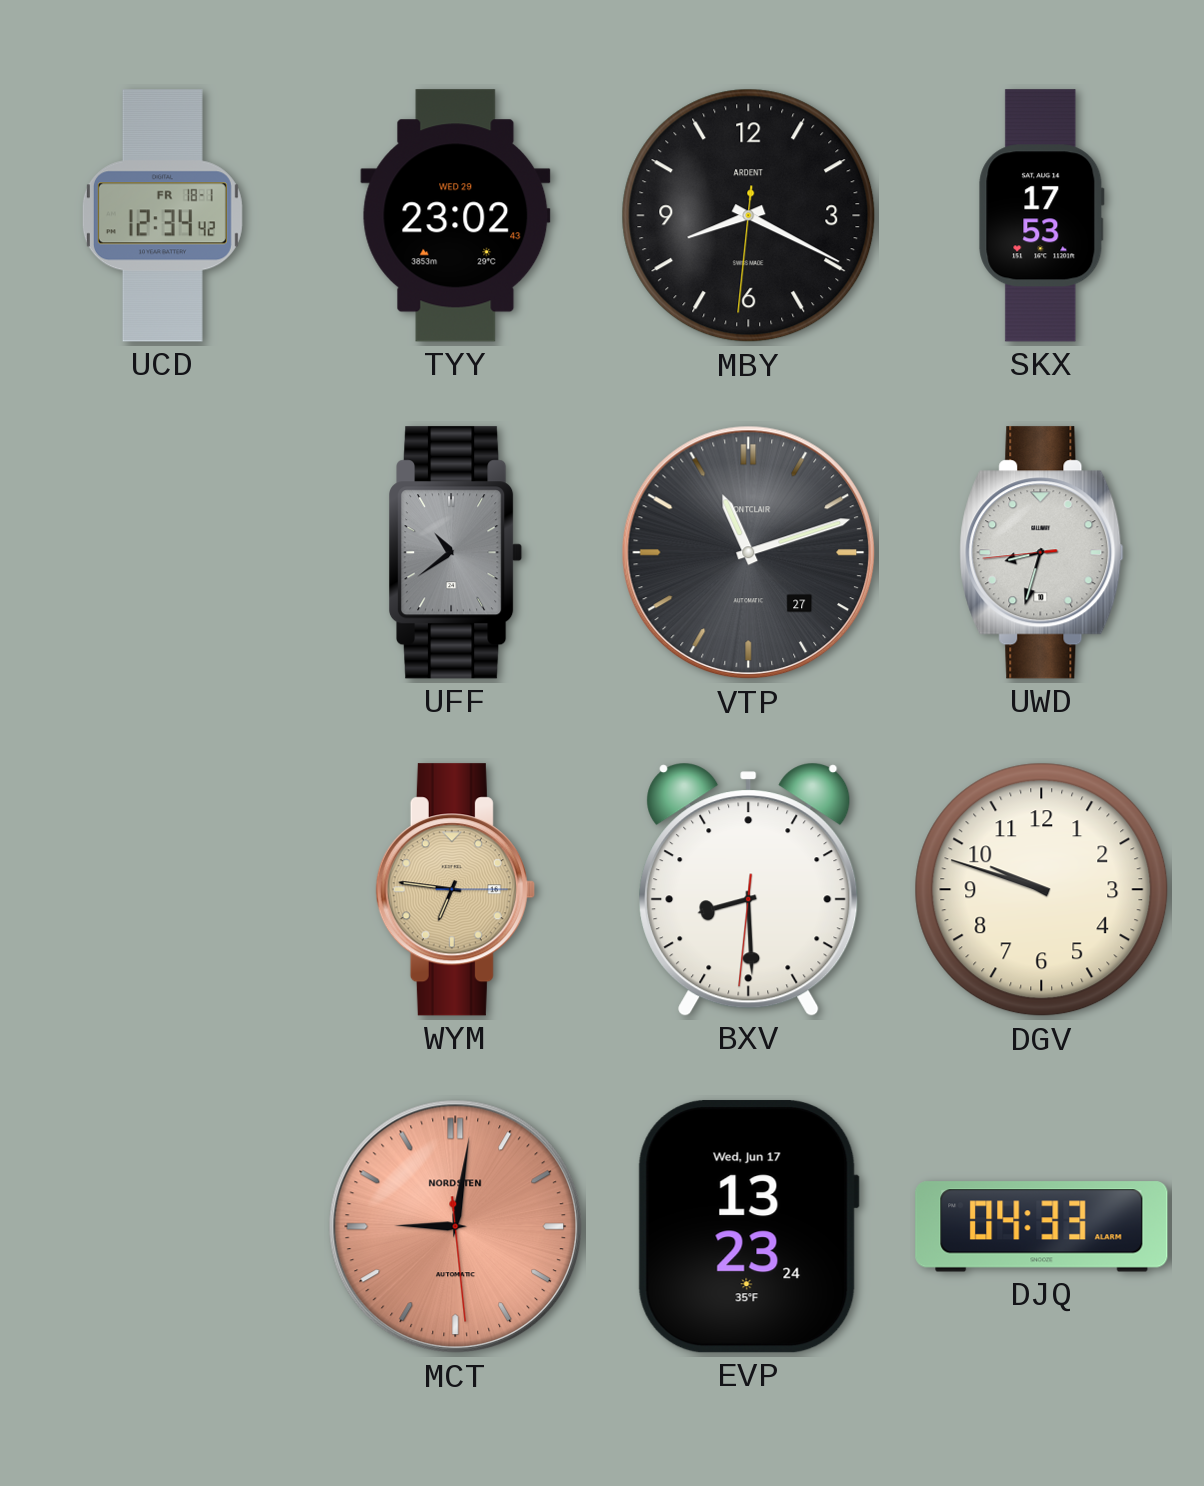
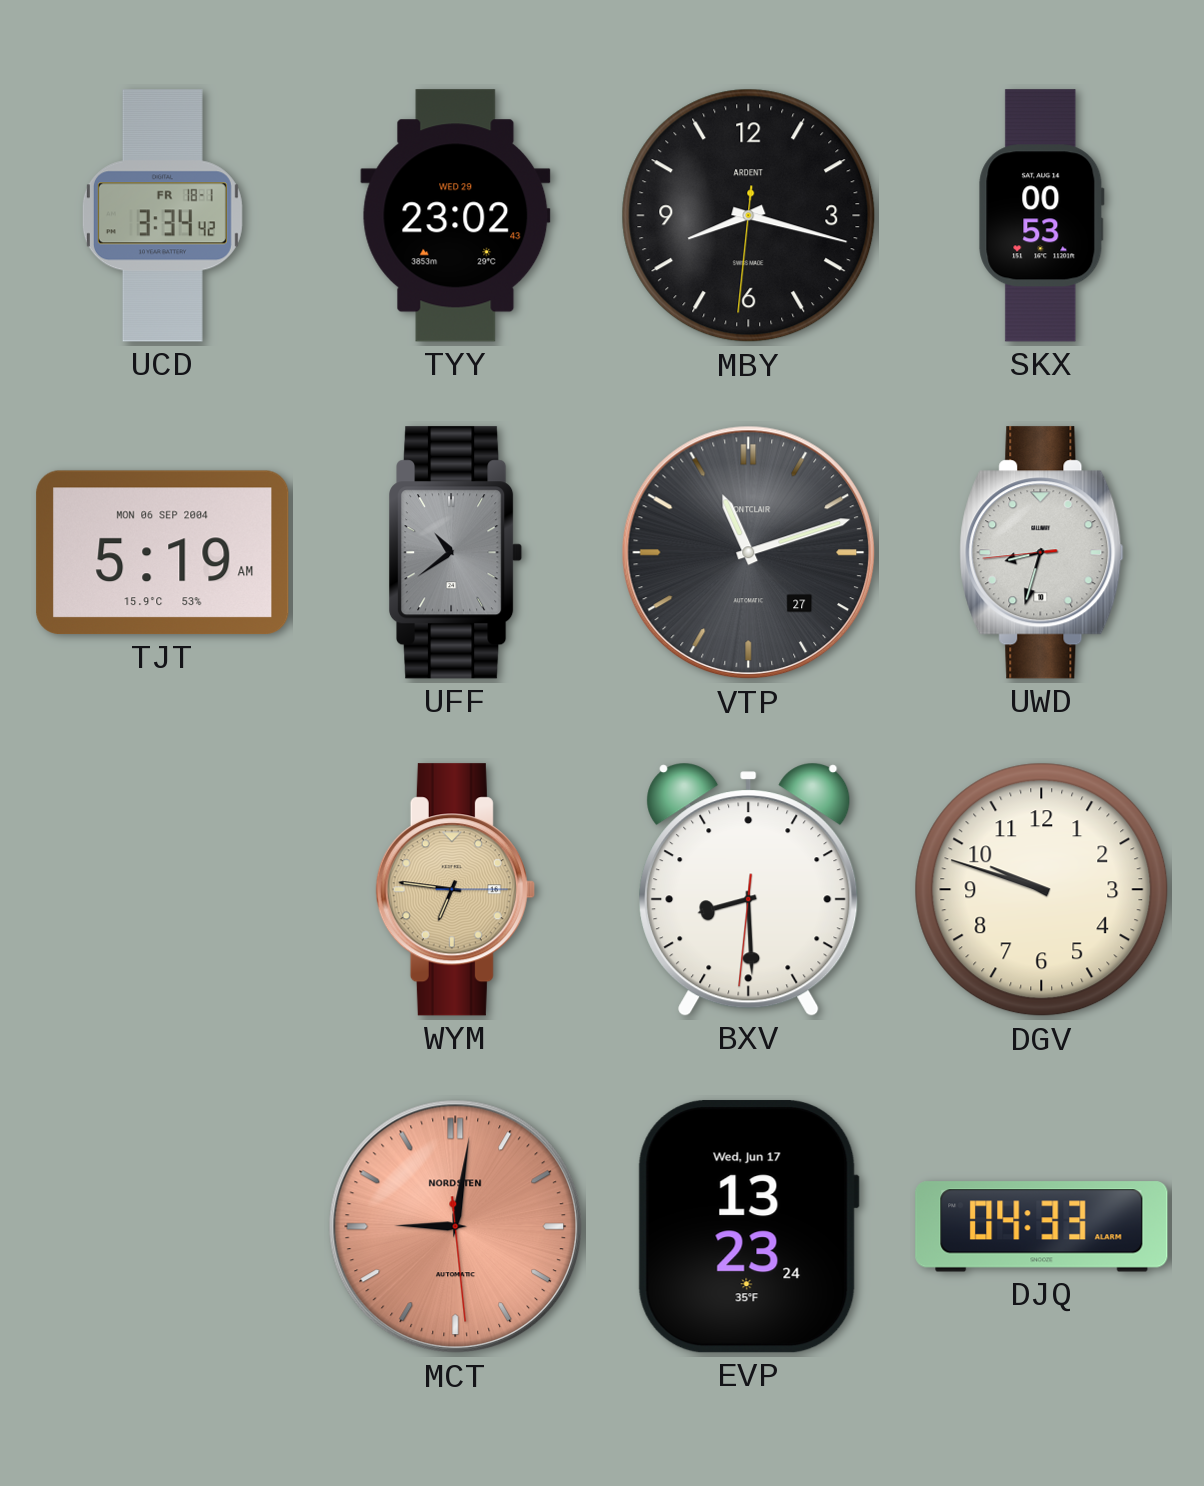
UCD: 12:34 -> 3:34 (162, 216)
MBY: 8:19 -> 8:17 (749, 216)
SKX: 17:53 -> 00:53 (1042, 216)
TJT: none -> 5:19 (163, 553)
